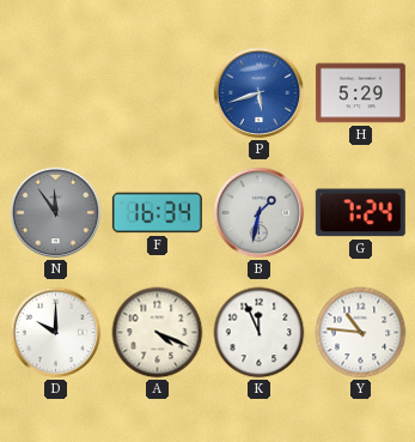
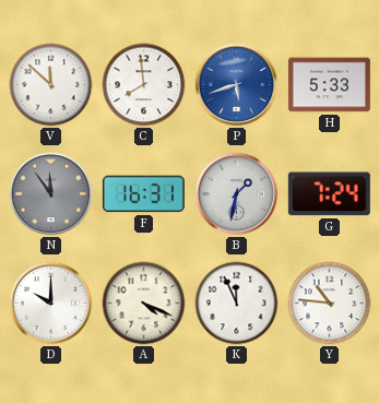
V: none -> 11:52 (51, 85)
C: none -> 7:59 (144, 85)
H: 5:29 -> 5:33 (329, 85)
F: 16:34 -> 16:31 (143, 194)
